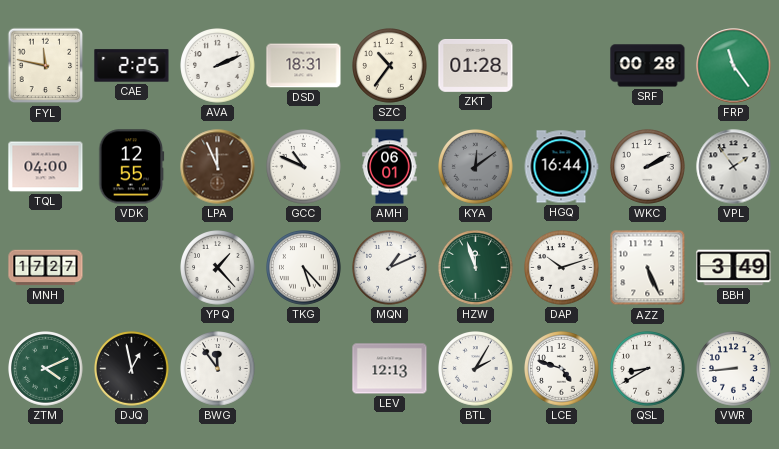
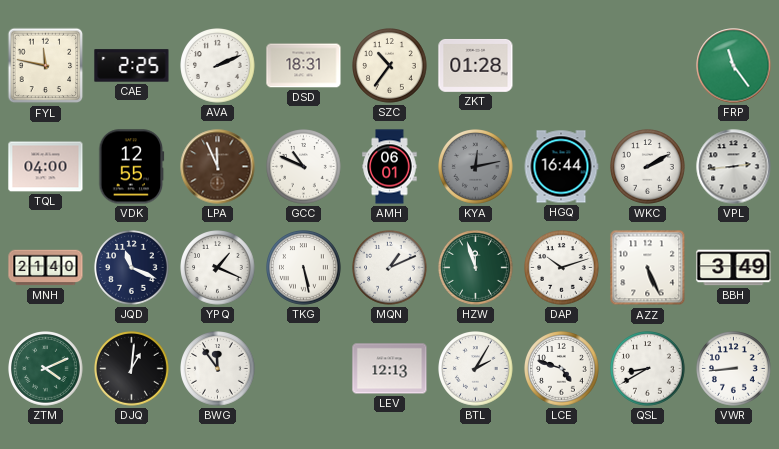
SRF: 00:28 -> none (648, 66)
KYA: 12:09 -> 12:13 (476, 167)
VPL: 1:54 -> 2:44 (734, 167)
MNH: 17:27 -> 21:40 (46, 268)
JQD: none -> 11:19 (132, 268)
YPQ: 1:23 -> 1:19 (218, 268)
TKG: 5:23 -> 5:28 (304, 268)
DJQ: 12:58 -> 1:01 (132, 369)
